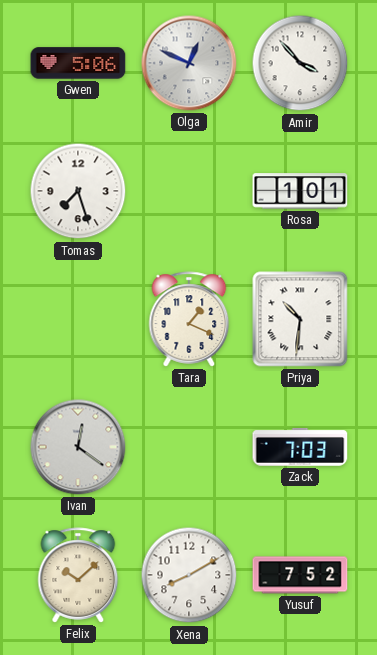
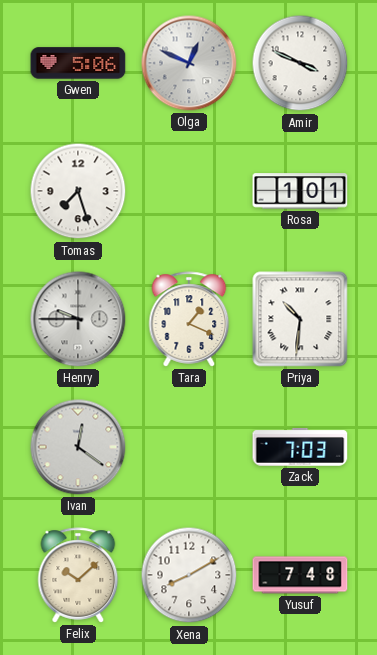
Amir: 3:53 -> 3:49 (300, 63)
Henry: none -> 9:45 (78, 319)
Yusuf: 7:52 -> 7:48 (300, 575)
